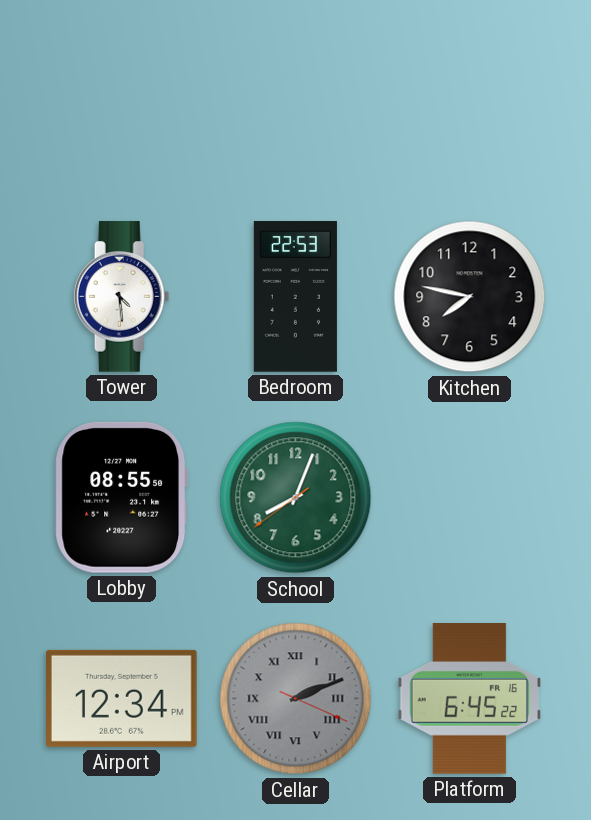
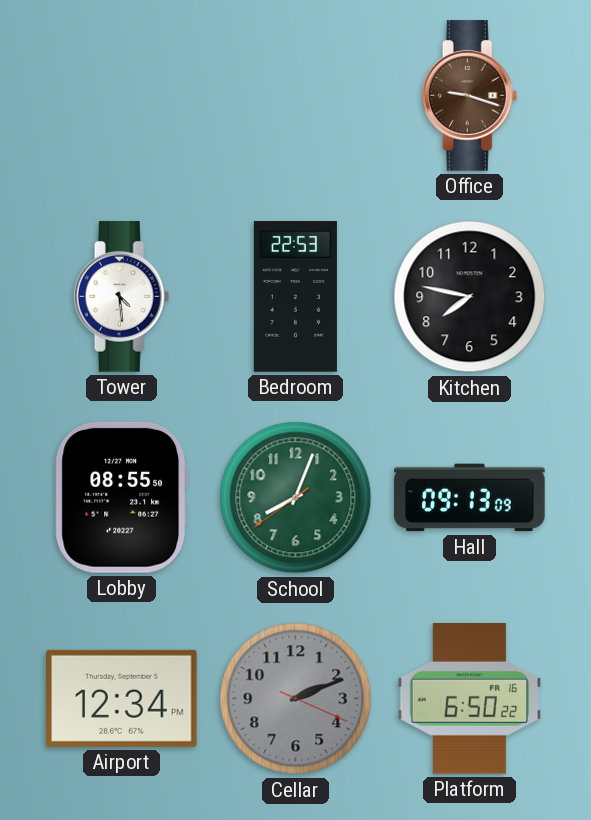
Office: none -> 9:18 (470, 96)
Hall: none -> 09:13 (470, 498)
Cellar numerals: Roman -> Arabic (296, 699)
Platform: 6:45 -> 6:50 (470, 699)
